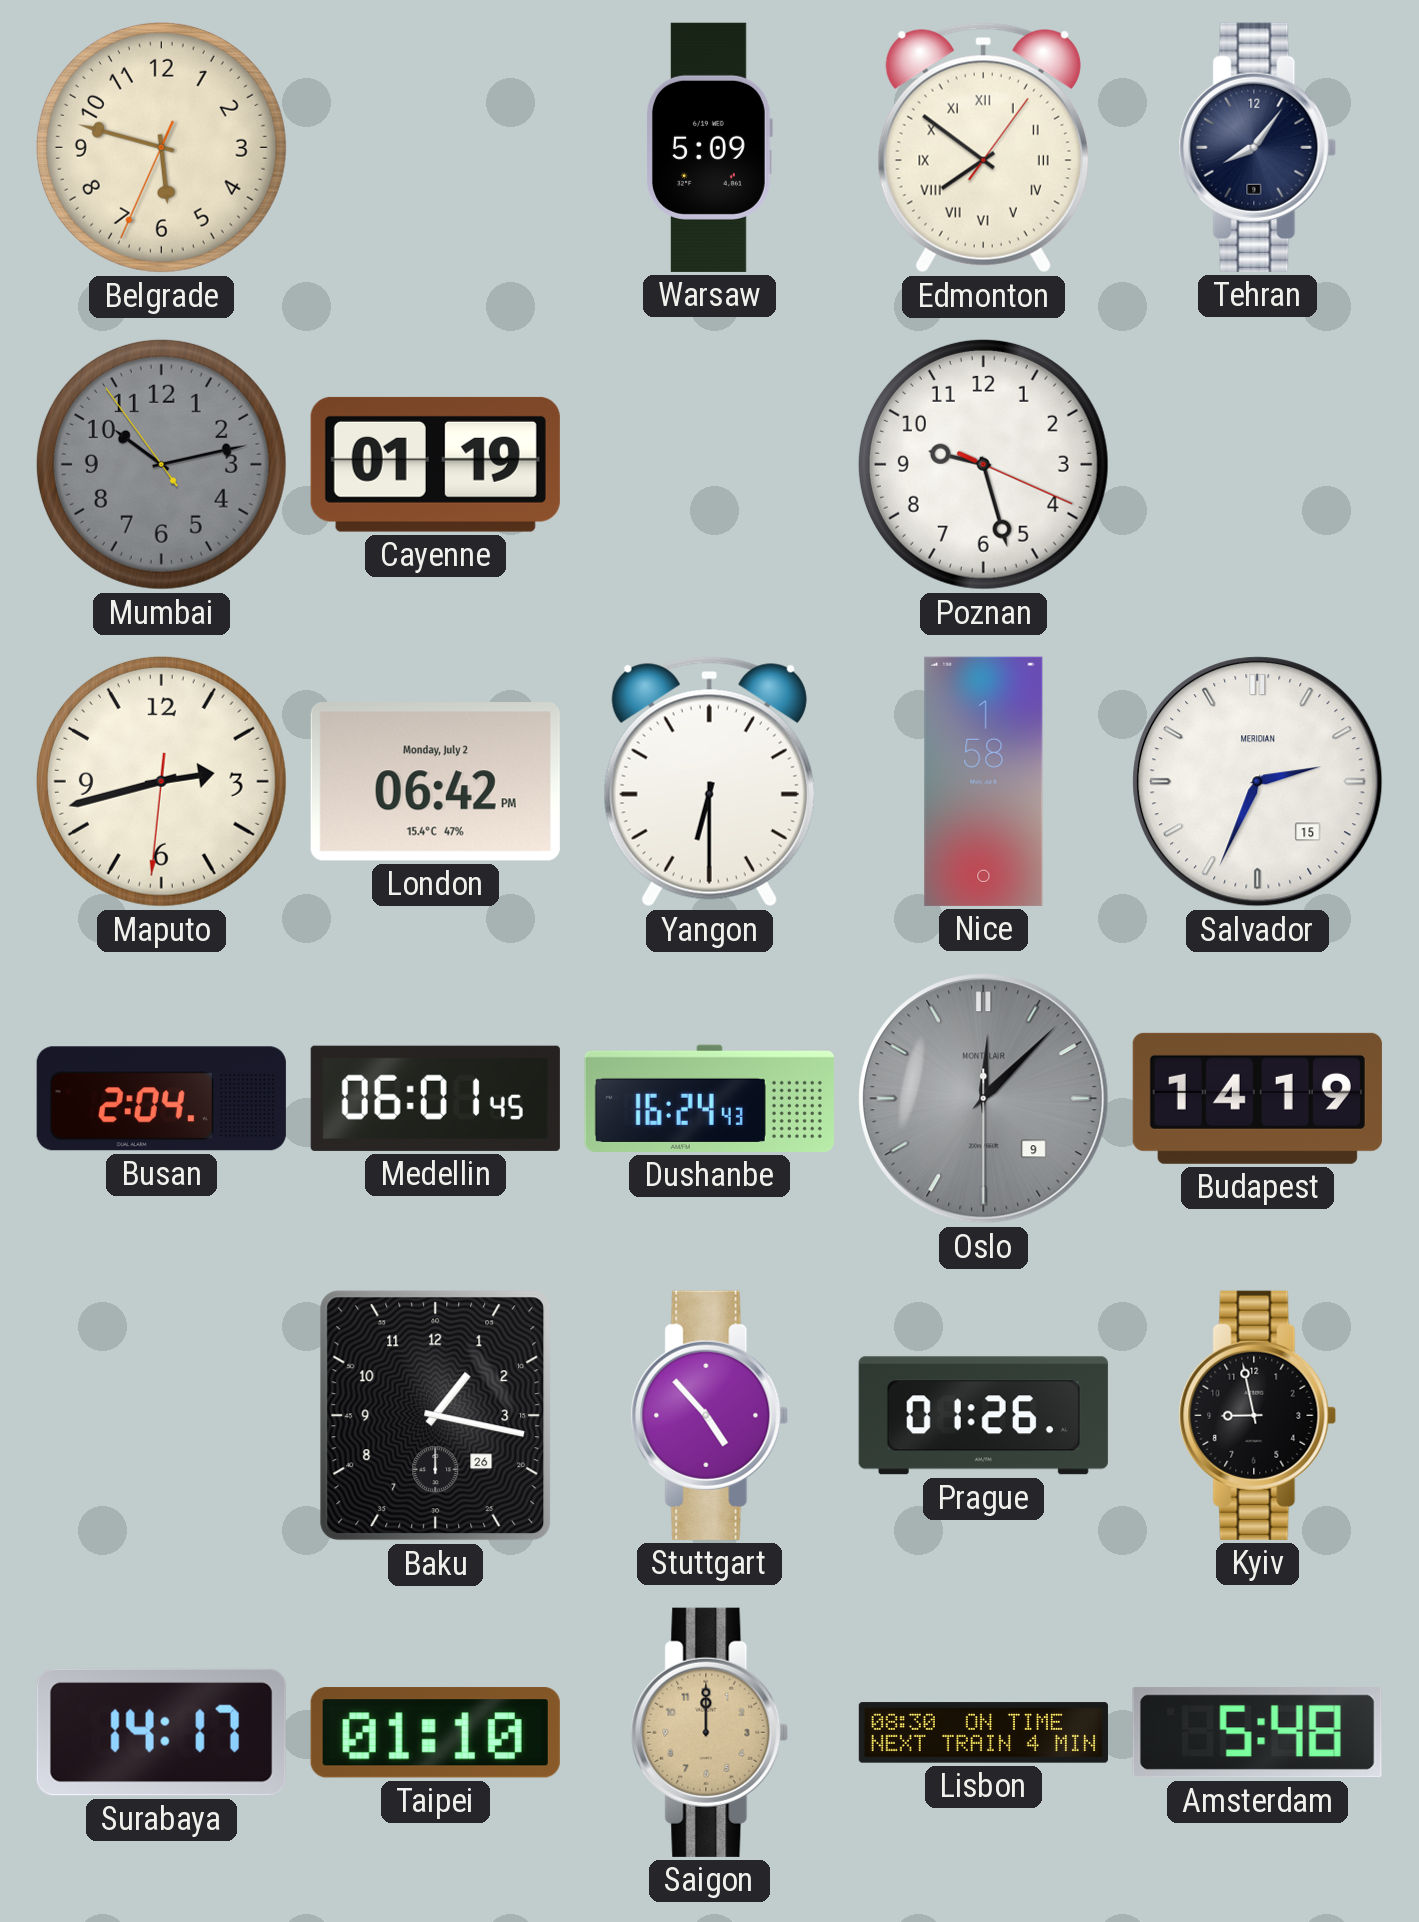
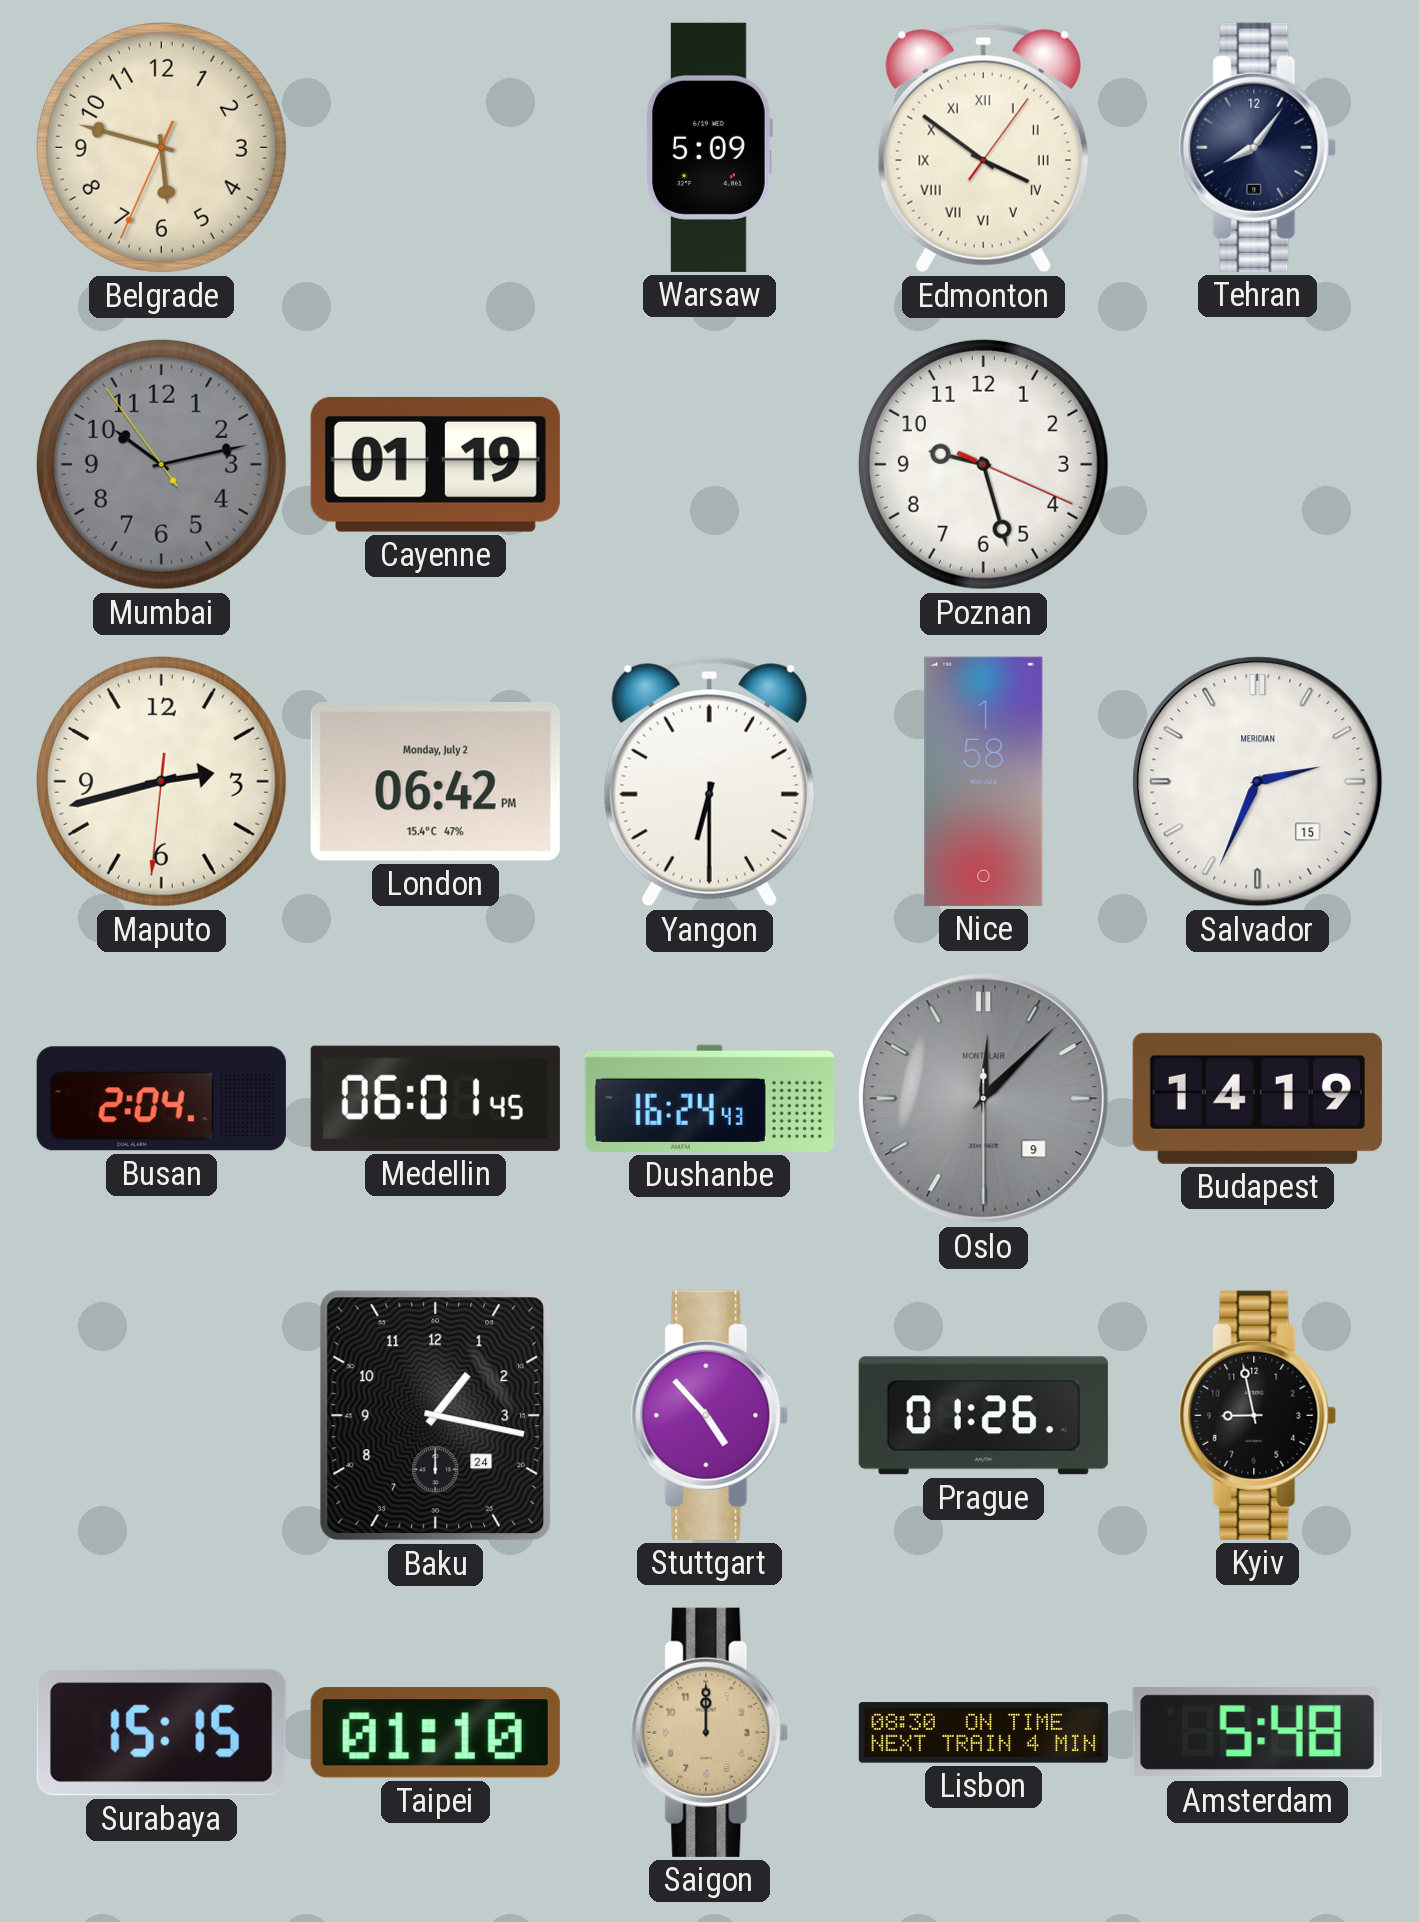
Edmonton: 7:51 -> 3:51 (983, 148)
Baku date: 26 -> 24 (436, 1416)
Surabaya: 14:17 -> 15:15 (161, 1732)
